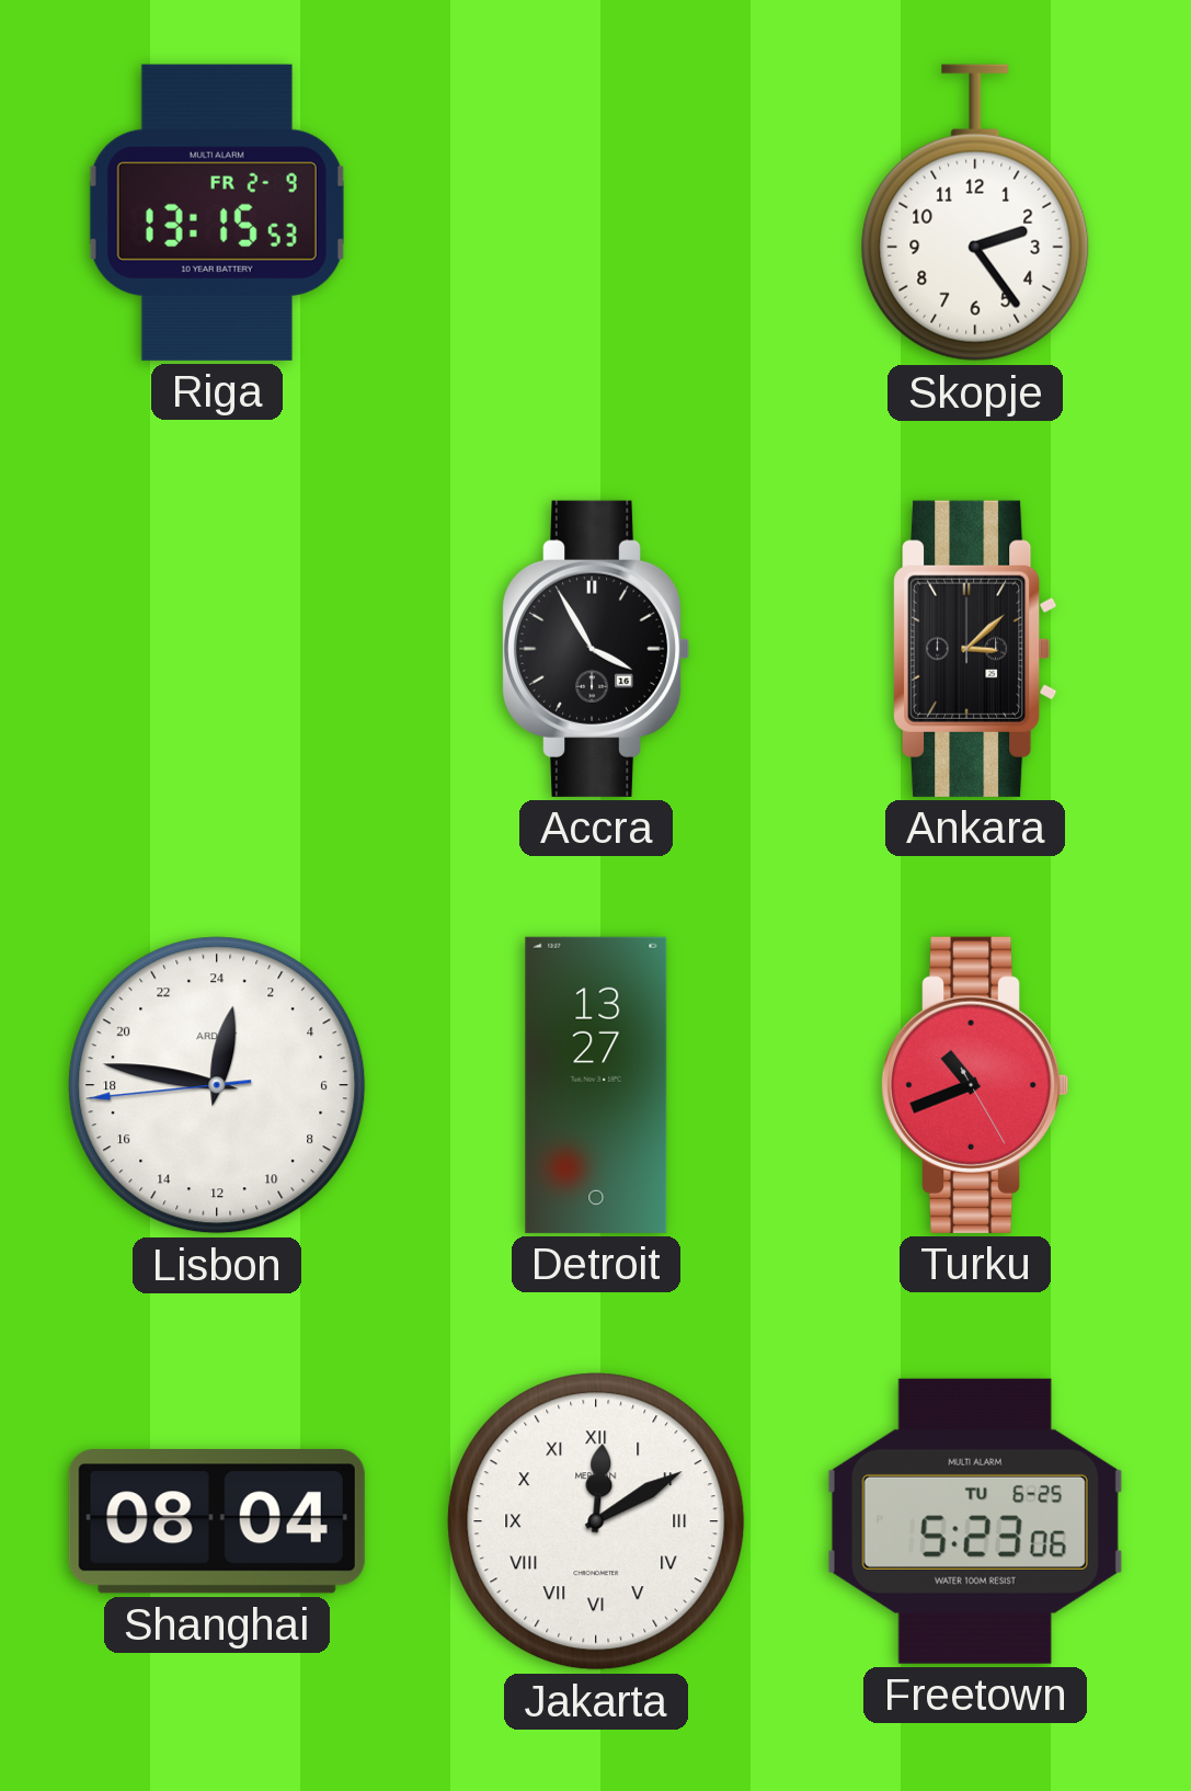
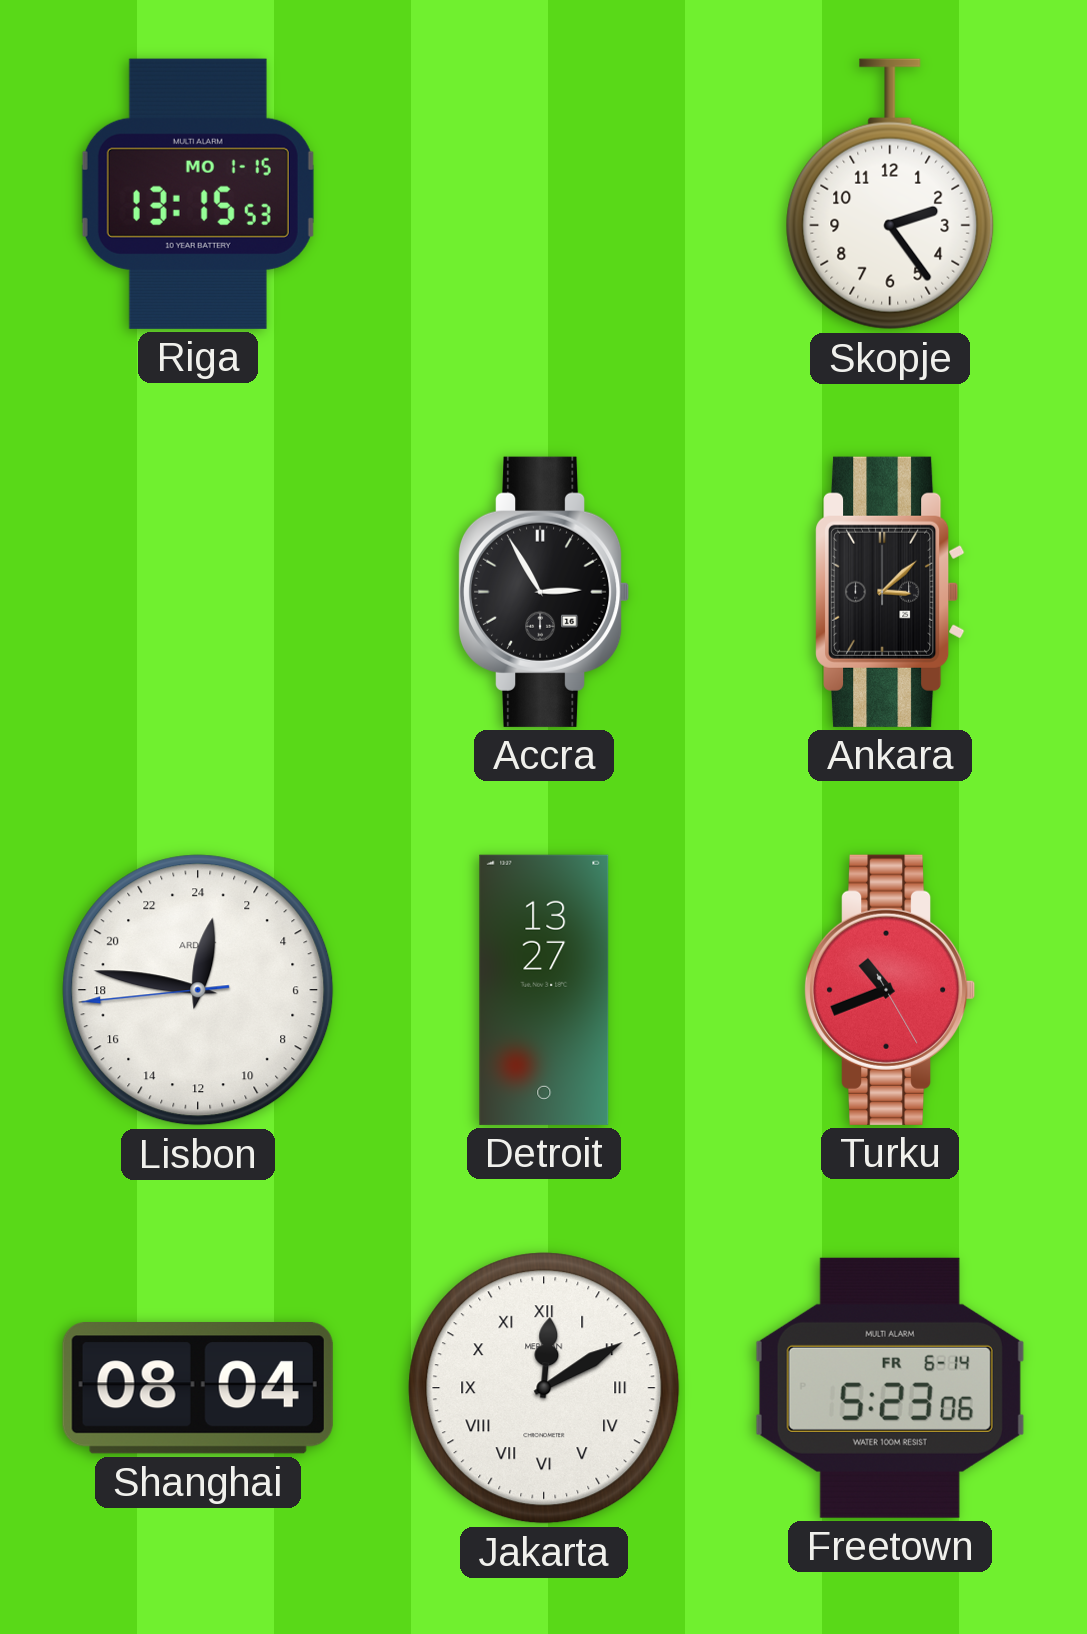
Riga date: FR 2-9 -> MO 1-15 (198, 194)
Accra: 3:55 -> 2:55 (544, 592)
Freetown date: TU 6-25 -> FR 6-14 (890, 1388)
